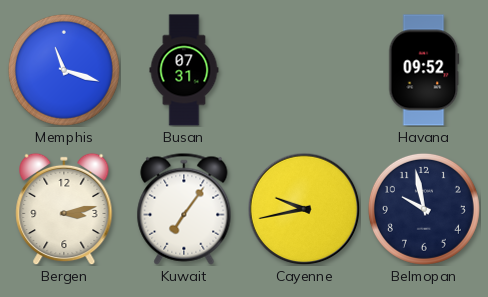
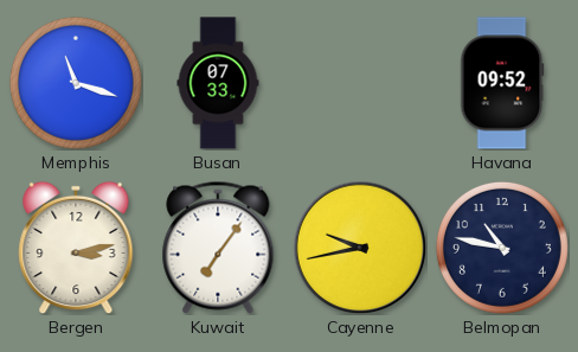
Busan: 07:31 -> 07:33 (218, 83)
Belmopan: 9:58 -> 10:47 (502, 248)
